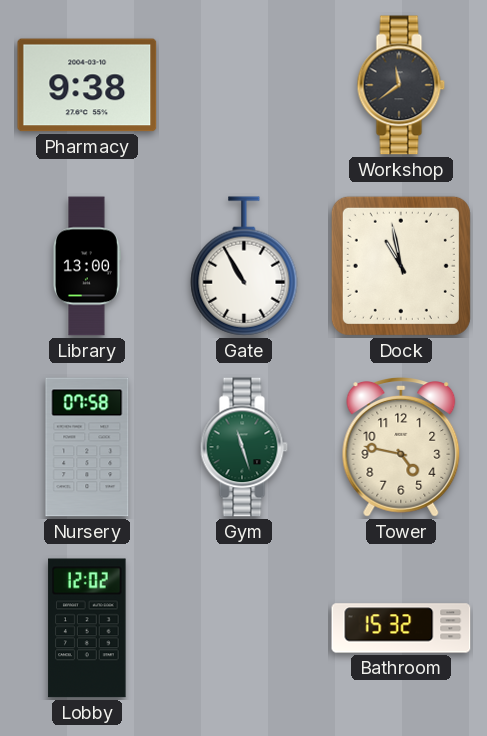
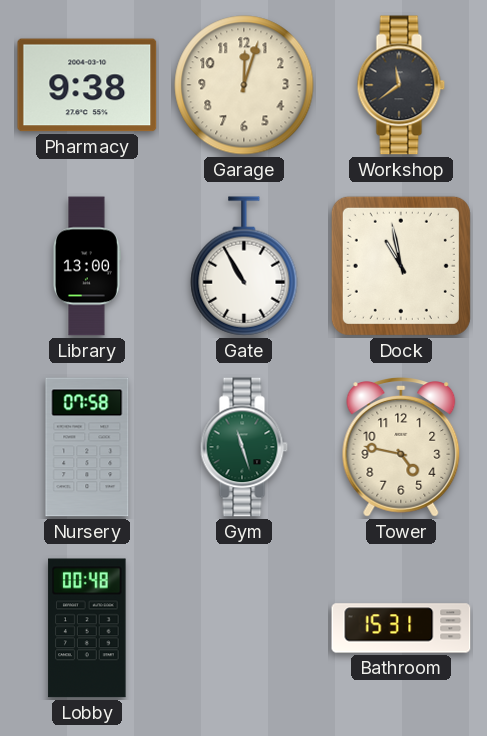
Garage: none -> 12:03 (244, 85)
Lobby: 12:02 -> 00:48 (87, 628)
Bathroom: 15:32 -> 15:31 (401, 628)
